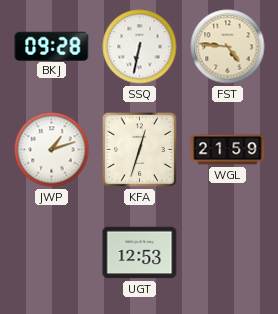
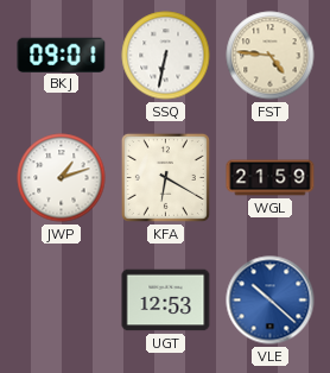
BKJ: 09:28 -> 09:01 (62, 55)
KFA: 12:33 -> 6:20 (165, 177)
VLE: none -> 10:22 (271, 301)
